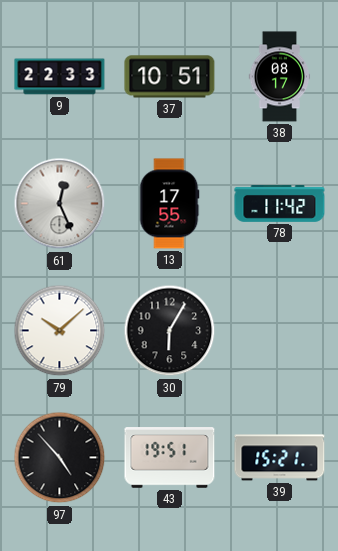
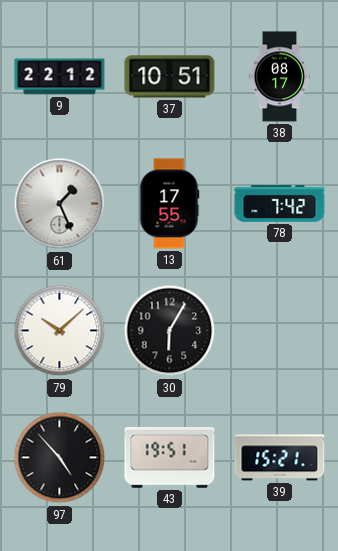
9: 22:33 -> 22:12 (60, 77)
61: 12:26 -> 1:26 (60, 204)
78: 11:42 -> 7:42 (280, 204)
